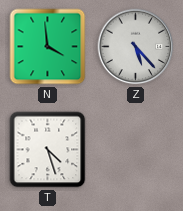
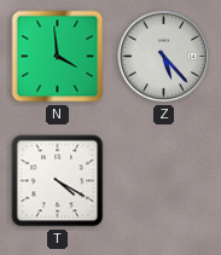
T: 4:27 -> 4:20 (58, 181)
